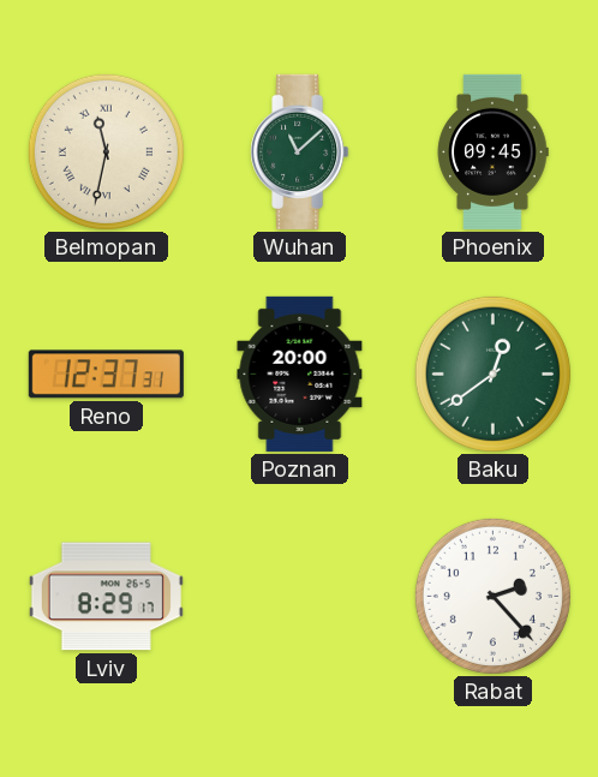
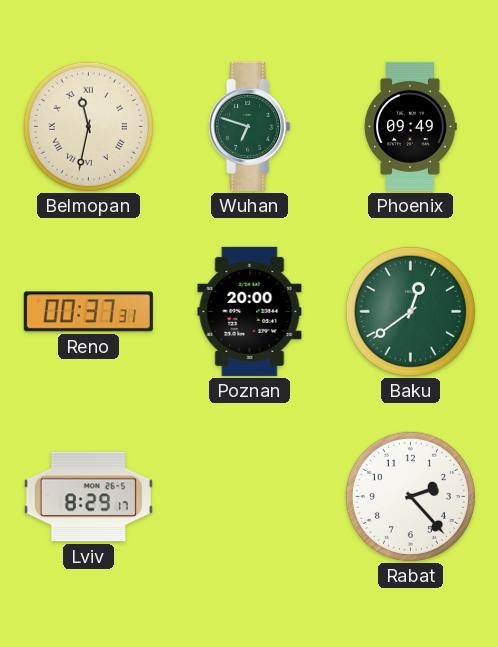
Wuhan: 11:08 -> 6:48 (250, 126)
Phoenix: 09:45 -> 09:49 (410, 126)
Reno: 12:37 -> 00:37 (88, 312)
